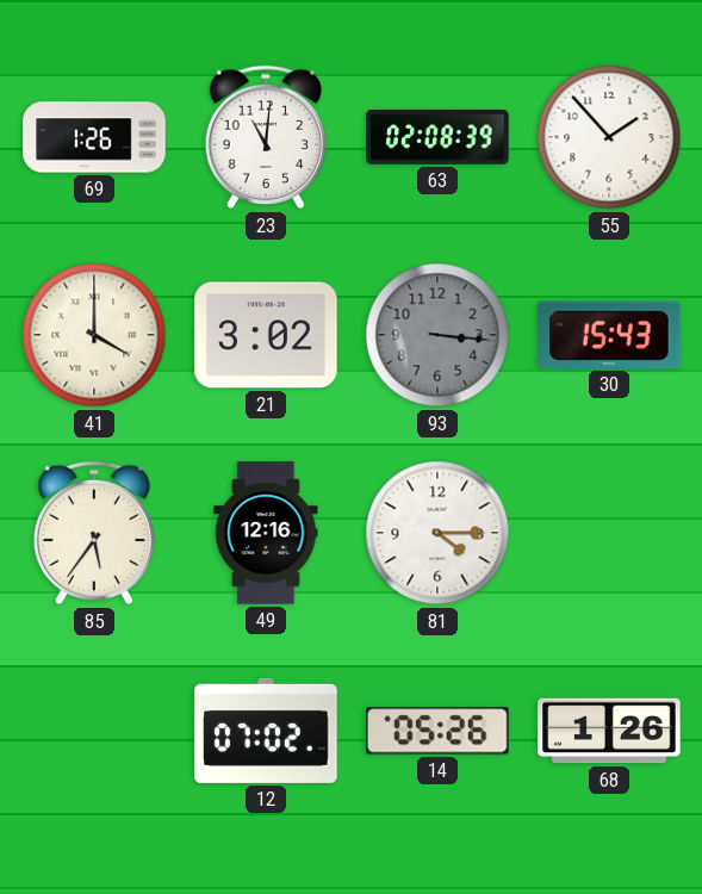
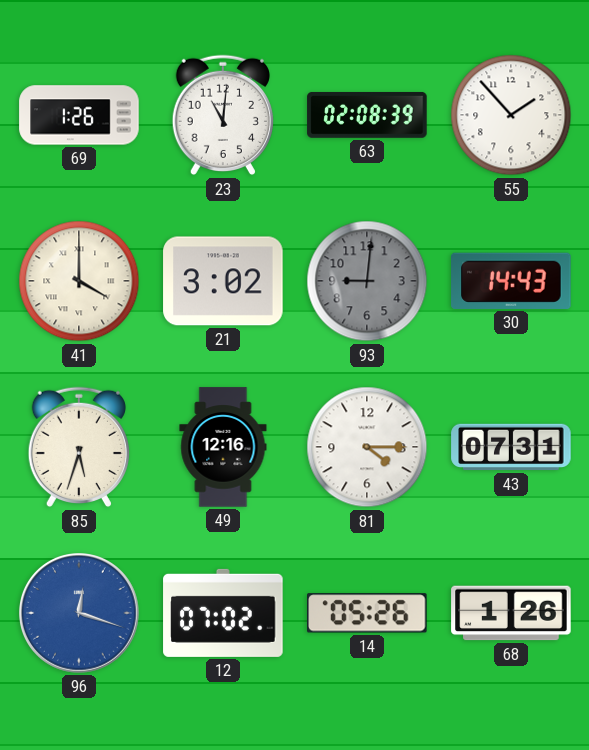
93: 3:16 -> 9:01 (367, 281)
30: 15:43 -> 14:43 (511, 281)
85: 5:36 -> 5:33 (79, 447)
43: none -> 07:31 (511, 447)
96: none -> 12:18 (80, 614)
